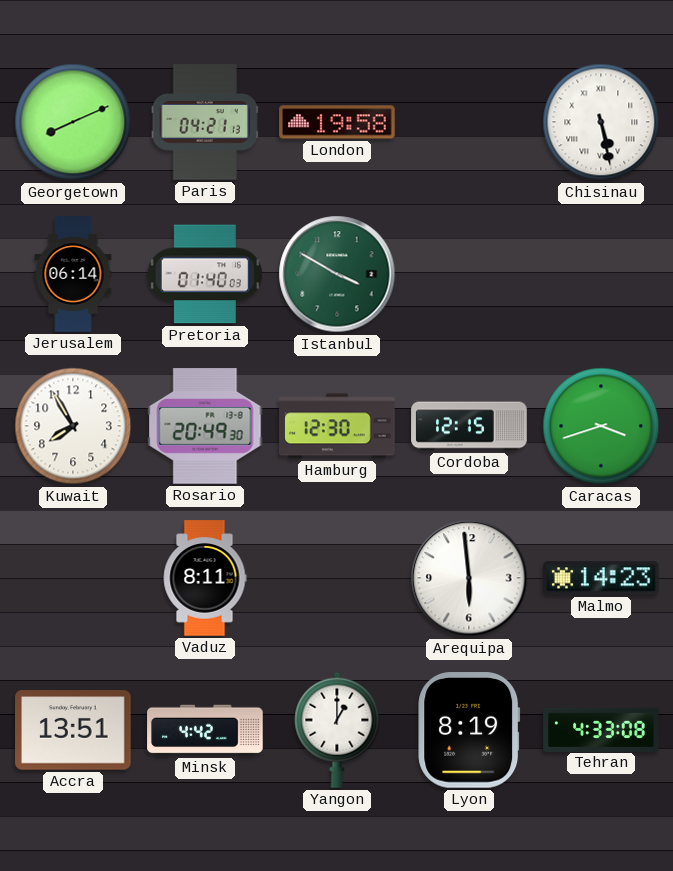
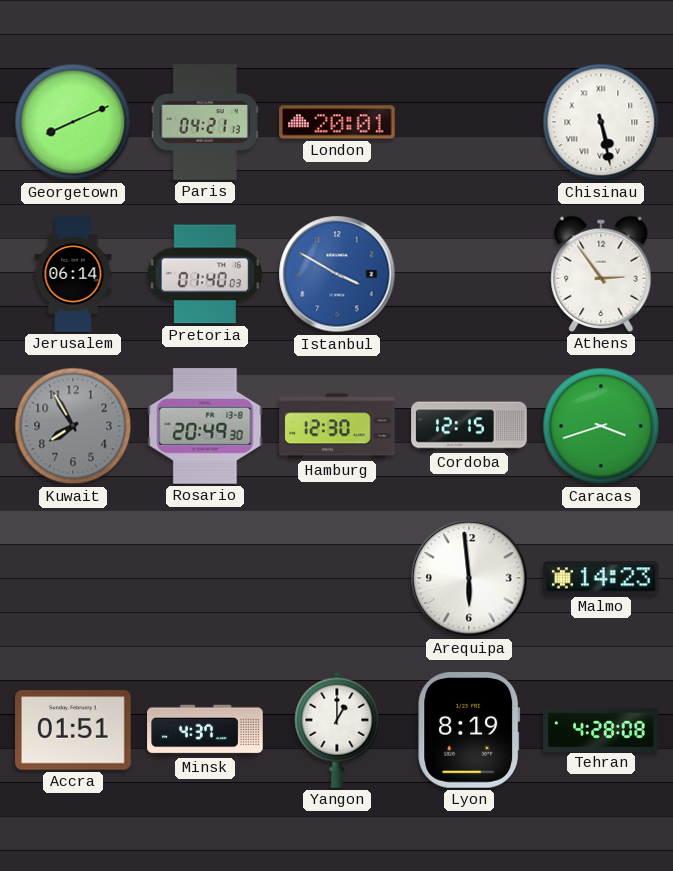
London: 19:58 -> 20:01 (337, 122)
Istanbul dial: green -> blue (337, 274)
Athens: none -> 2:54 (601, 274)
Kuwait dial: white -> grey (73, 426)
Vaduz: 8:11 -> none (205, 578)
Accra: 13:51 -> 01:51 (73, 730)
Minsk: 4:42 -> 4:37 (205, 730)
Tehran: 4:33 -> 4:28 (601, 729)
